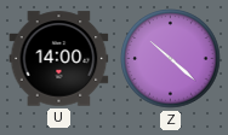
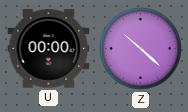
U: 14:00 -> 00:00 (49, 49)
